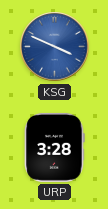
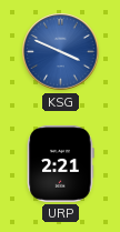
URP: 3:28 -> 2:21 (60, 163)
